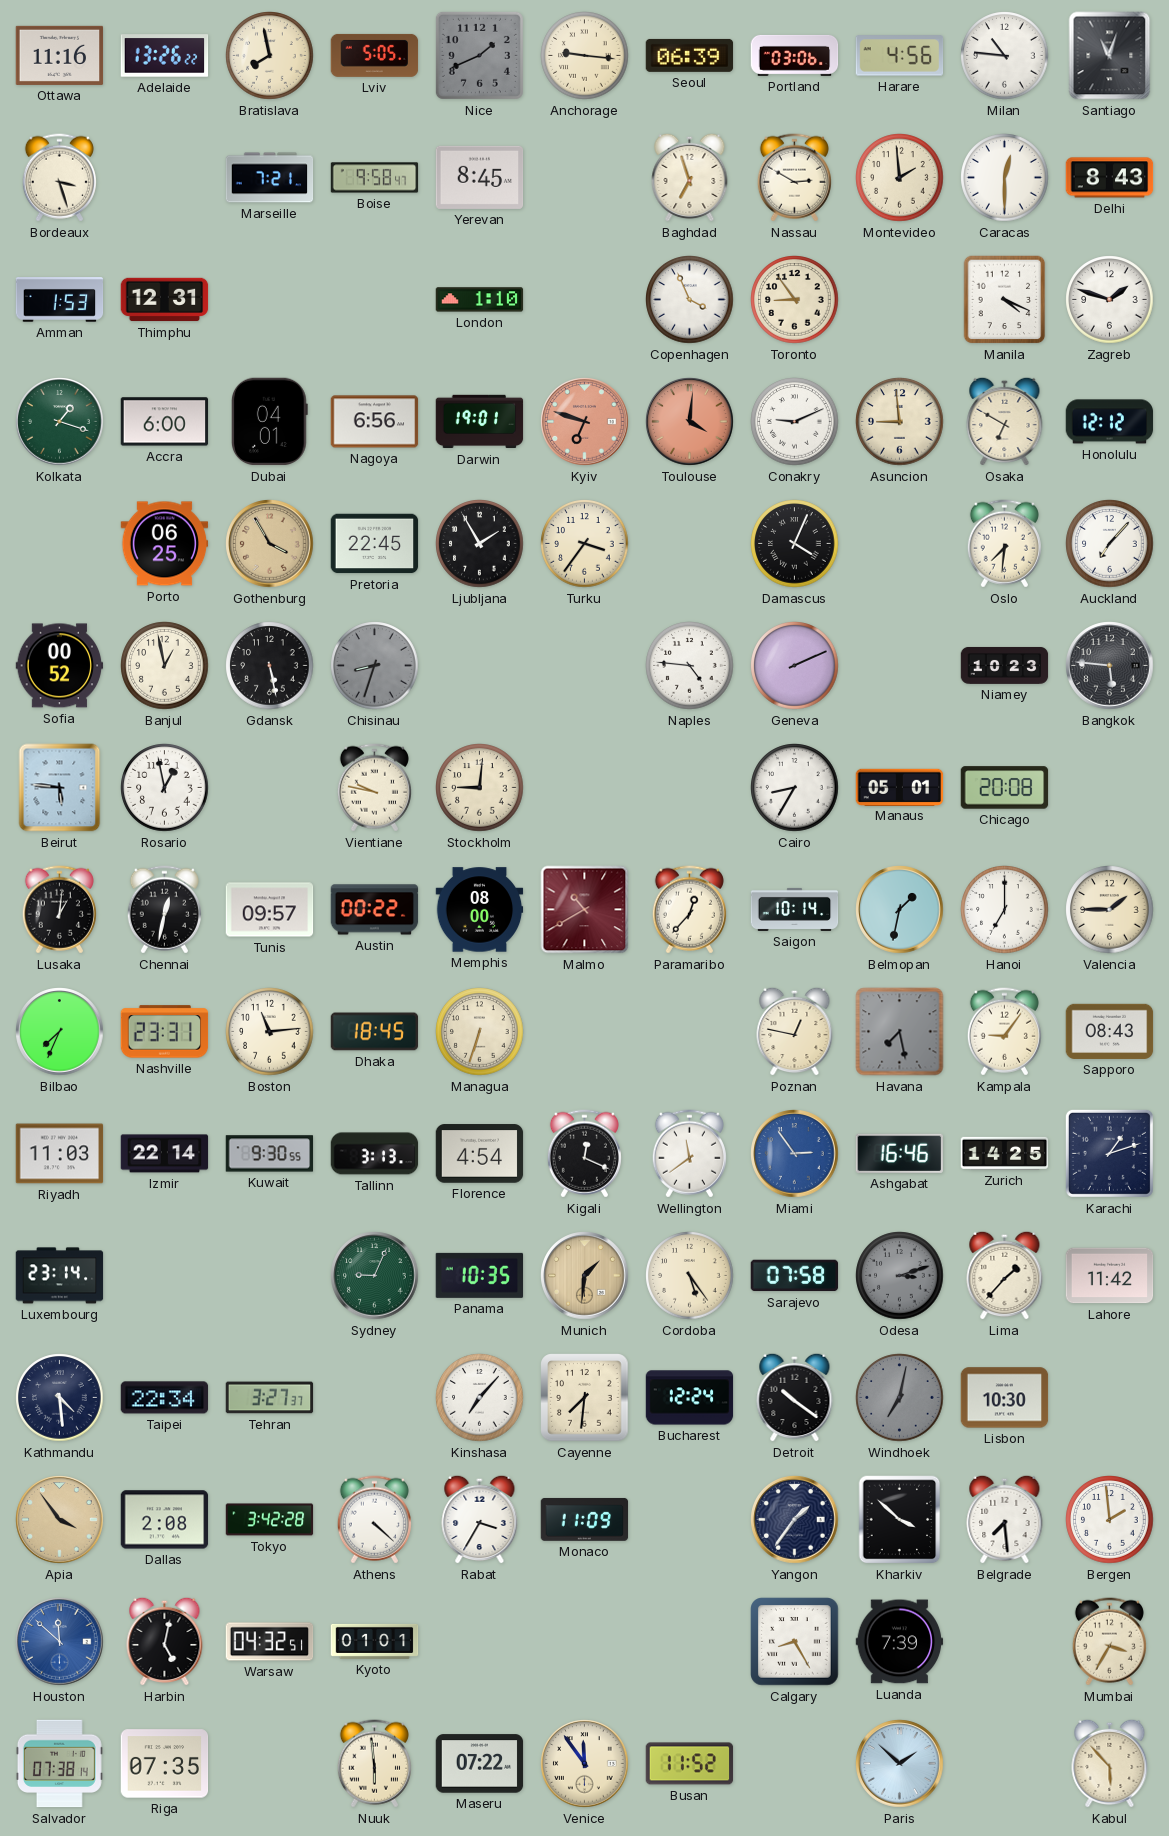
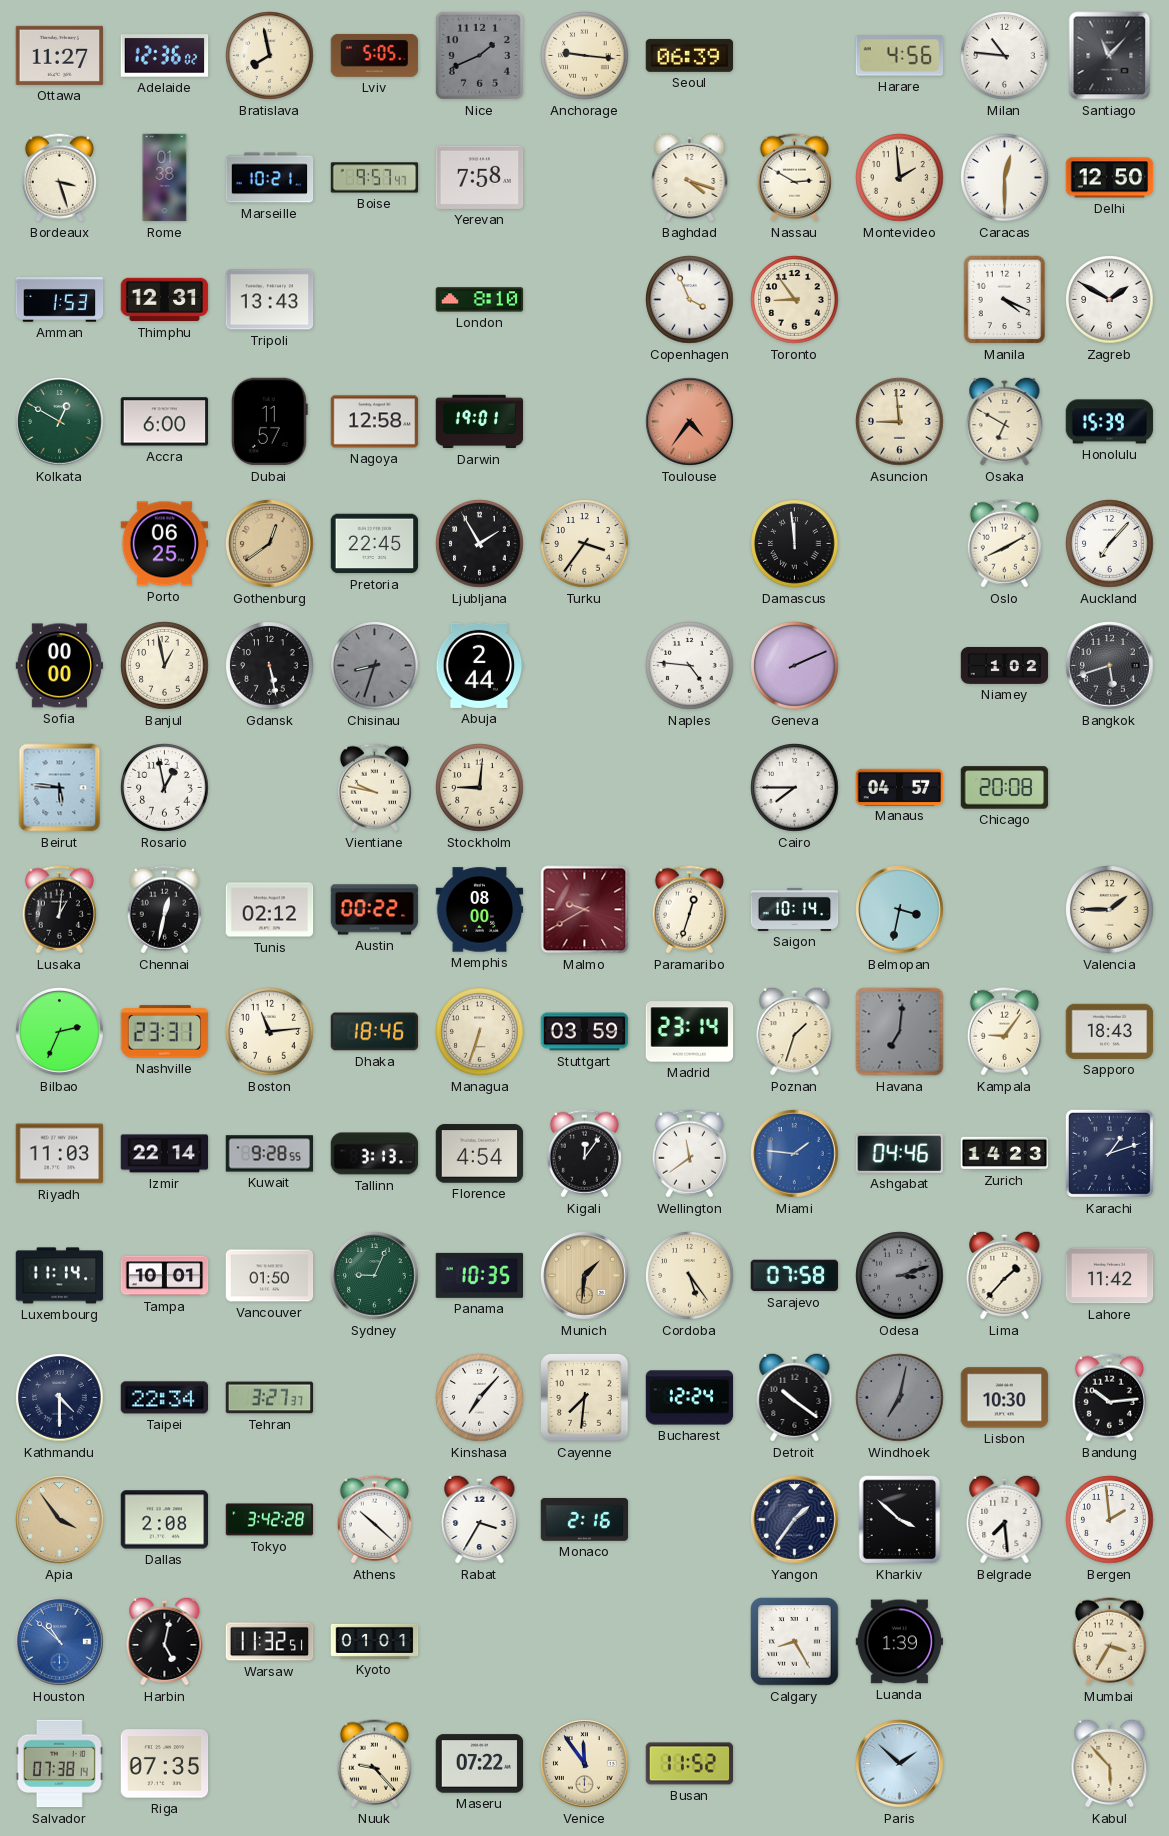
Ottawa: 11:16 -> 11:27 (60, 55)
Adelaide: 13:26 -> 12:36 (165, 56)
Portland: 03:06 -> none (795, 55)
Santiago: 11:03 -> 11:07 (1110, 56)
Rome: none -> 01:38 (165, 178)
Marseille: 7:21 -> 10:21 (270, 178)
Boise: 9:58 -> 9:57 (375, 178)
Yerevan: 8:45 -> 7:58 (480, 177)
Baghdad: 6:57 -> 4:18 (690, 177)
Delhi: 8:43 -> 12:50 (1110, 178)
Tripoli: none -> 13:43 (270, 300)
London: 1:10 -> 8:10 (480, 300)
Zagreb: 1:48 -> 1:50 (1110, 300)
Kolkata: 1:18 -> 12:50 (60, 422)
Dubai: 04:01 -> 11:57 (270, 422)
Nagoya: 6:56 -> 12:58 (375, 422)
Kyiv: 6:48 -> none (585, 422)
Toulouse: 4:01 -> 4:36 (690, 422)
Conakry: 9:11 -> none (795, 422)
Honolulu: 12:12 -> 15:39 (1110, 422)
Gothenburg: 3:55 -> 12:39 (270, 544)
Damascus: 4:04 -> 11:59 (795, 544)
Oslo: 7:31 -> 8:10 (1004, 544)
Sofia: 00:52 -> 00:00 (60, 666)
Abuja: none -> 2:44 (480, 665)
Niamey: 10:23 -> 1:02 (1005, 665)
Bangkok: 5:46 -> 5:42 (1110, 666)
Cairo: 8:35 -> 7:45 (795, 788)
Manaus: 05:01 -> 04:57 (900, 787)
Tunis: 09:57 -> 02:12 (270, 910)
Malmo: 10:40 -> 9:40 (585, 910)
Paramaribo: 12:37 -> 12:33 (689, 910)
Belmopan: 1:32 -> 3:32 (900, 910)
Hanoi: 7:00 -> none (1005, 910)
Bilbao: 7:34 -> 2:34 (60, 1032)
Dhaka: 18:45 -> 18:46 (375, 1032)
Stuttgart: none -> 03:59 (585, 1032)
Madrid: none -> 23:14 (690, 1032)
Poznan: 12:47 -> 1:33 (795, 1031)
Havana: 7:28 -> 7:01 (900, 1032)
Sapporo: 08:43 -> 18:43 (1110, 1031)
Kuwait: 9:30 -> 9:28 (270, 1154)
Kigali: 12:19 -> 12:06 (584, 1154)
Miami: 2:54 -> 1:46 (795, 1154)
Ashgabat: 16:46 -> 04:46 (899, 1153)
Zurich: 14:25 -> 14:23 (1005, 1153)
Luxembourg: 23:14 -> 11:14 (60, 1276)
Tampa: none -> 10:01 (165, 1276)
Vancouver: none -> 01:50 (270, 1276)
Kathmandu: 4:29 -> 4:30 (60, 1398)
Bandung: none -> 10:14 (1109, 1398)
Athens: 4:22 -> 10:22 (374, 1520)
Monaco: 11:09 -> 2:16 (585, 1519)
Houston: 11:52 -> 10:52 (60, 1642)
Warsaw: 04:32 -> 11:32 (270, 1642)
Luanda: 7:39 -> 1:39 (900, 1642)
Nuuk: 5:59 -> 9:23 (374, 1764)
